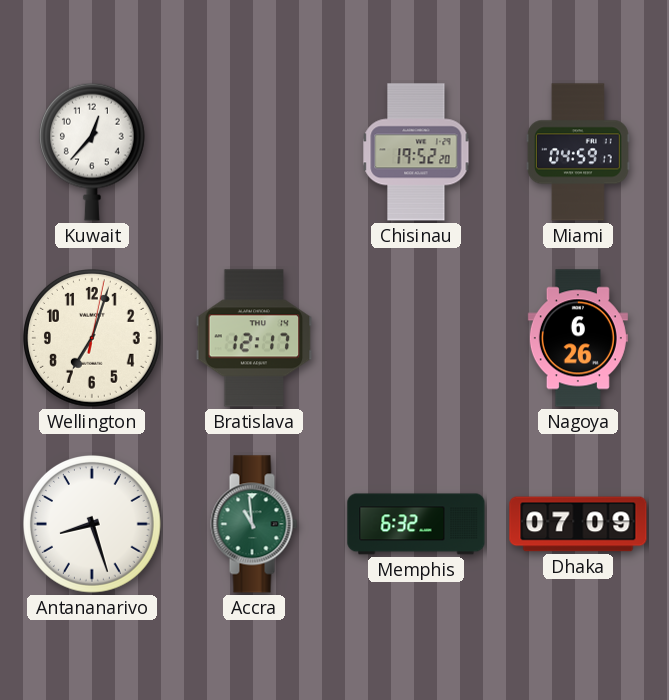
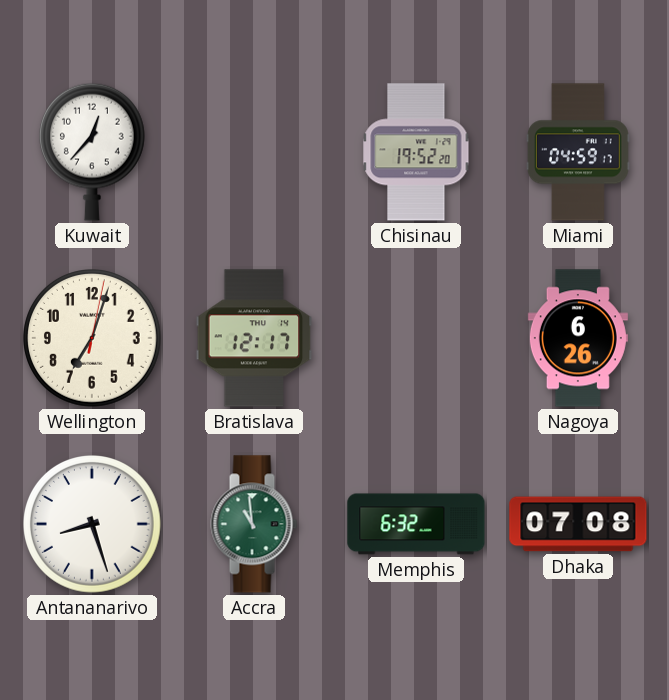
Dhaka: 07:09 -> 07:08 (578, 524)
